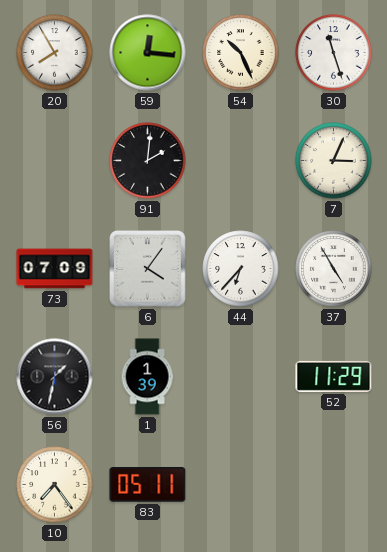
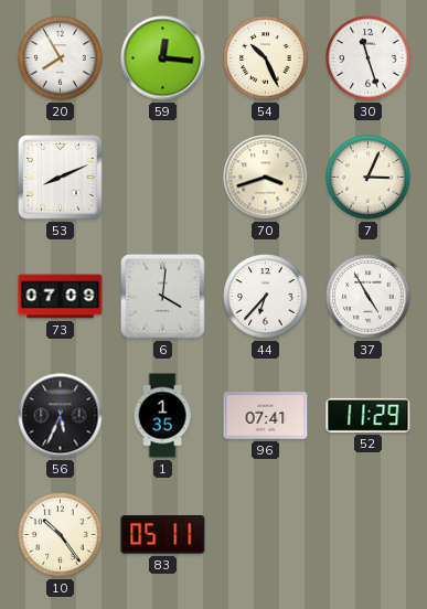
53: none -> 8:11 (61, 178)
91: 2:01 -> none (148, 161)
70: none -> 3:42 (266, 178)
6: 4:06 -> 4:01 (163, 297)
56: 1:32 -> 5:34 (61, 416)
1: 1:39 -> 1:35 (162, 416)
96: none -> 07:41 (266, 416)
10: 7:24 -> 10:24 (61, 535)
